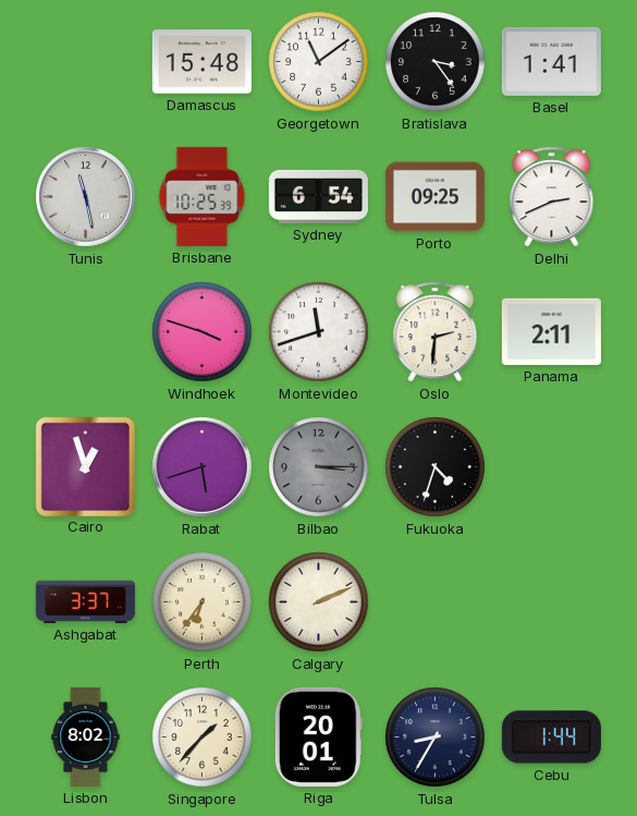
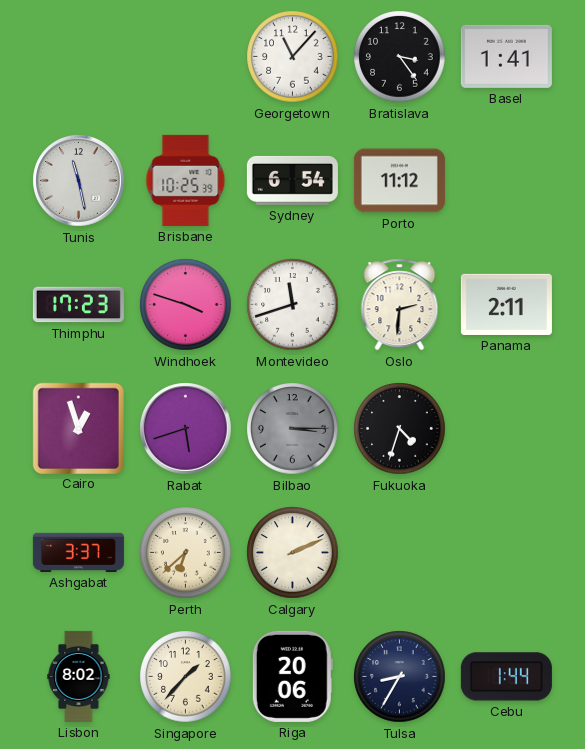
Damascus: 15:48 -> none (201, 62)
Georgetown: 11:09 -> 11:07 (293, 57)
Porto: 09:25 -> 11:12 (399, 181)
Delhi: 2:41 -> none (552, 197)
Thimphu: none -> 17:23 (78, 305)
Perth: 6:36 -> 6:38 (186, 553)
Riga: 20:01 -> 20:06 (292, 676)
